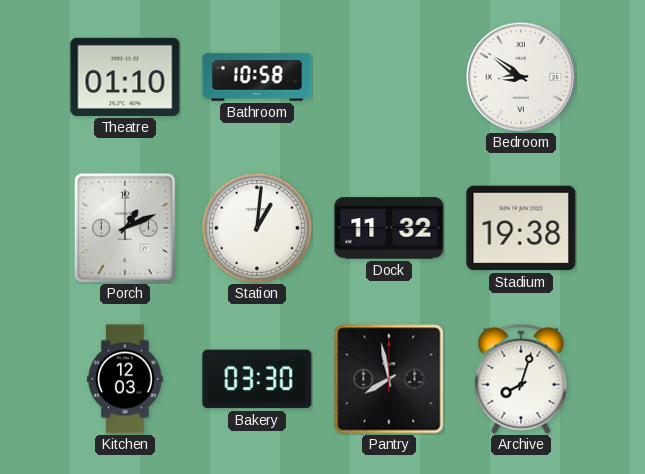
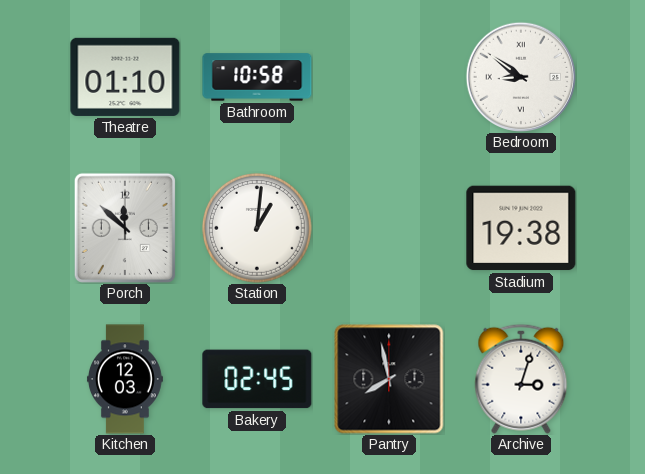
Porch: 1:11 -> 11:52 (125, 228)
Dock: 11:32 -> none (389, 228)
Bakery: 03:30 -> 02:45 (257, 379)
Archive: 8:03 -> 3:03 (521, 379)
